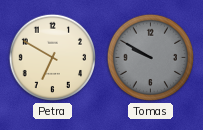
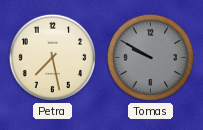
Petra: 6:50 -> 7:28 (53, 58)
